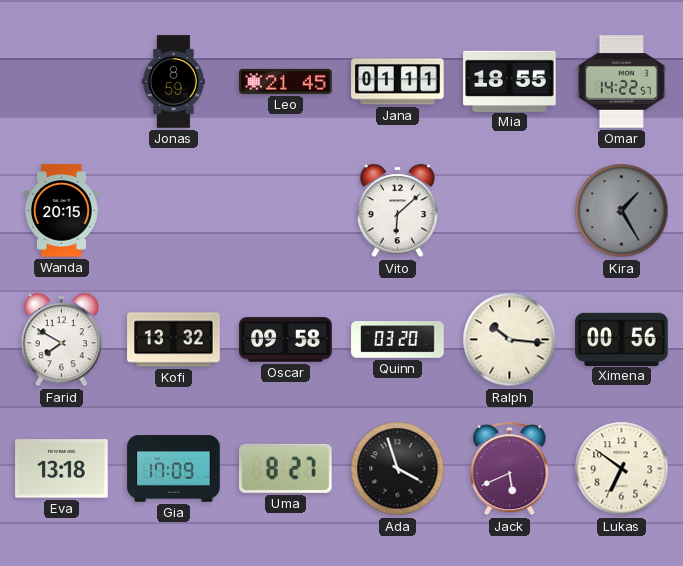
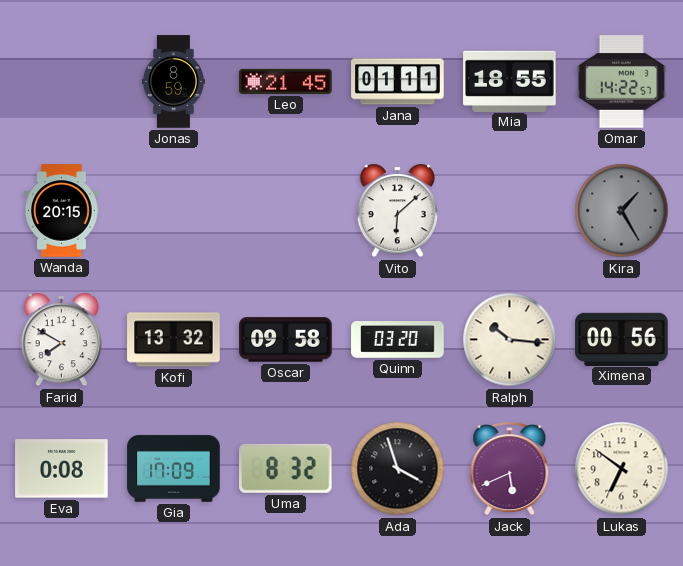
Eva: 13:18 -> 0:08 (62, 469)
Uma: 8:27 -> 8:32 (286, 468)
